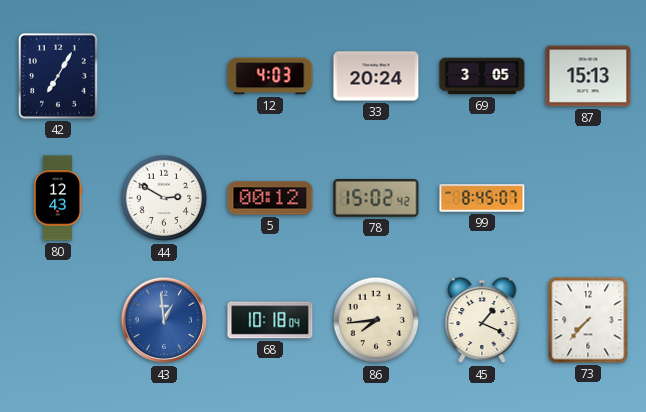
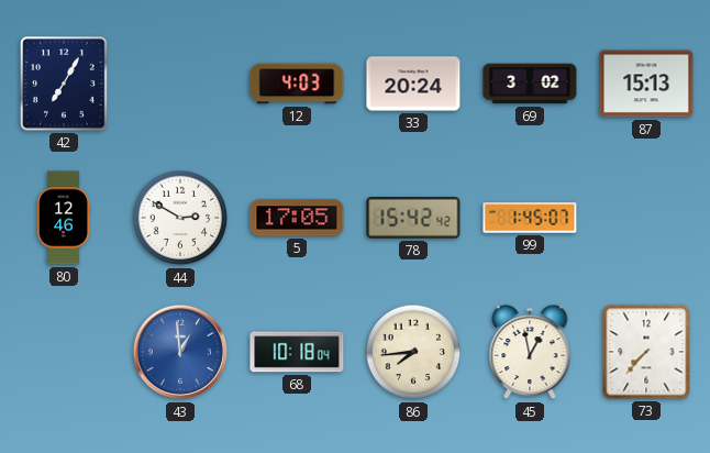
69: 3:05 -> 3:02 (530, 84)
80: 12:43 -> 12:46 (64, 218)
5: 00:12 -> 17:05 (297, 218)
78: 15:02 -> 15:42 (413, 219)
99: 8:45 -> 1:45 (530, 218)
45: 1:19 -> 12:58 (530, 352)
